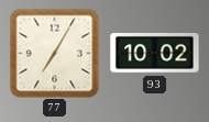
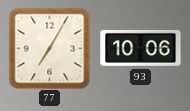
93: 10:02 -> 10:06 (141, 48)
